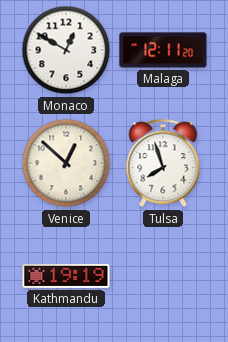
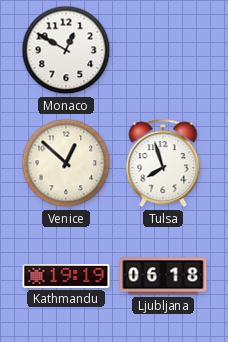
Malaga: 12:11 -> none (163, 50)
Ljubljana: none -> 06:18 (163, 276)
